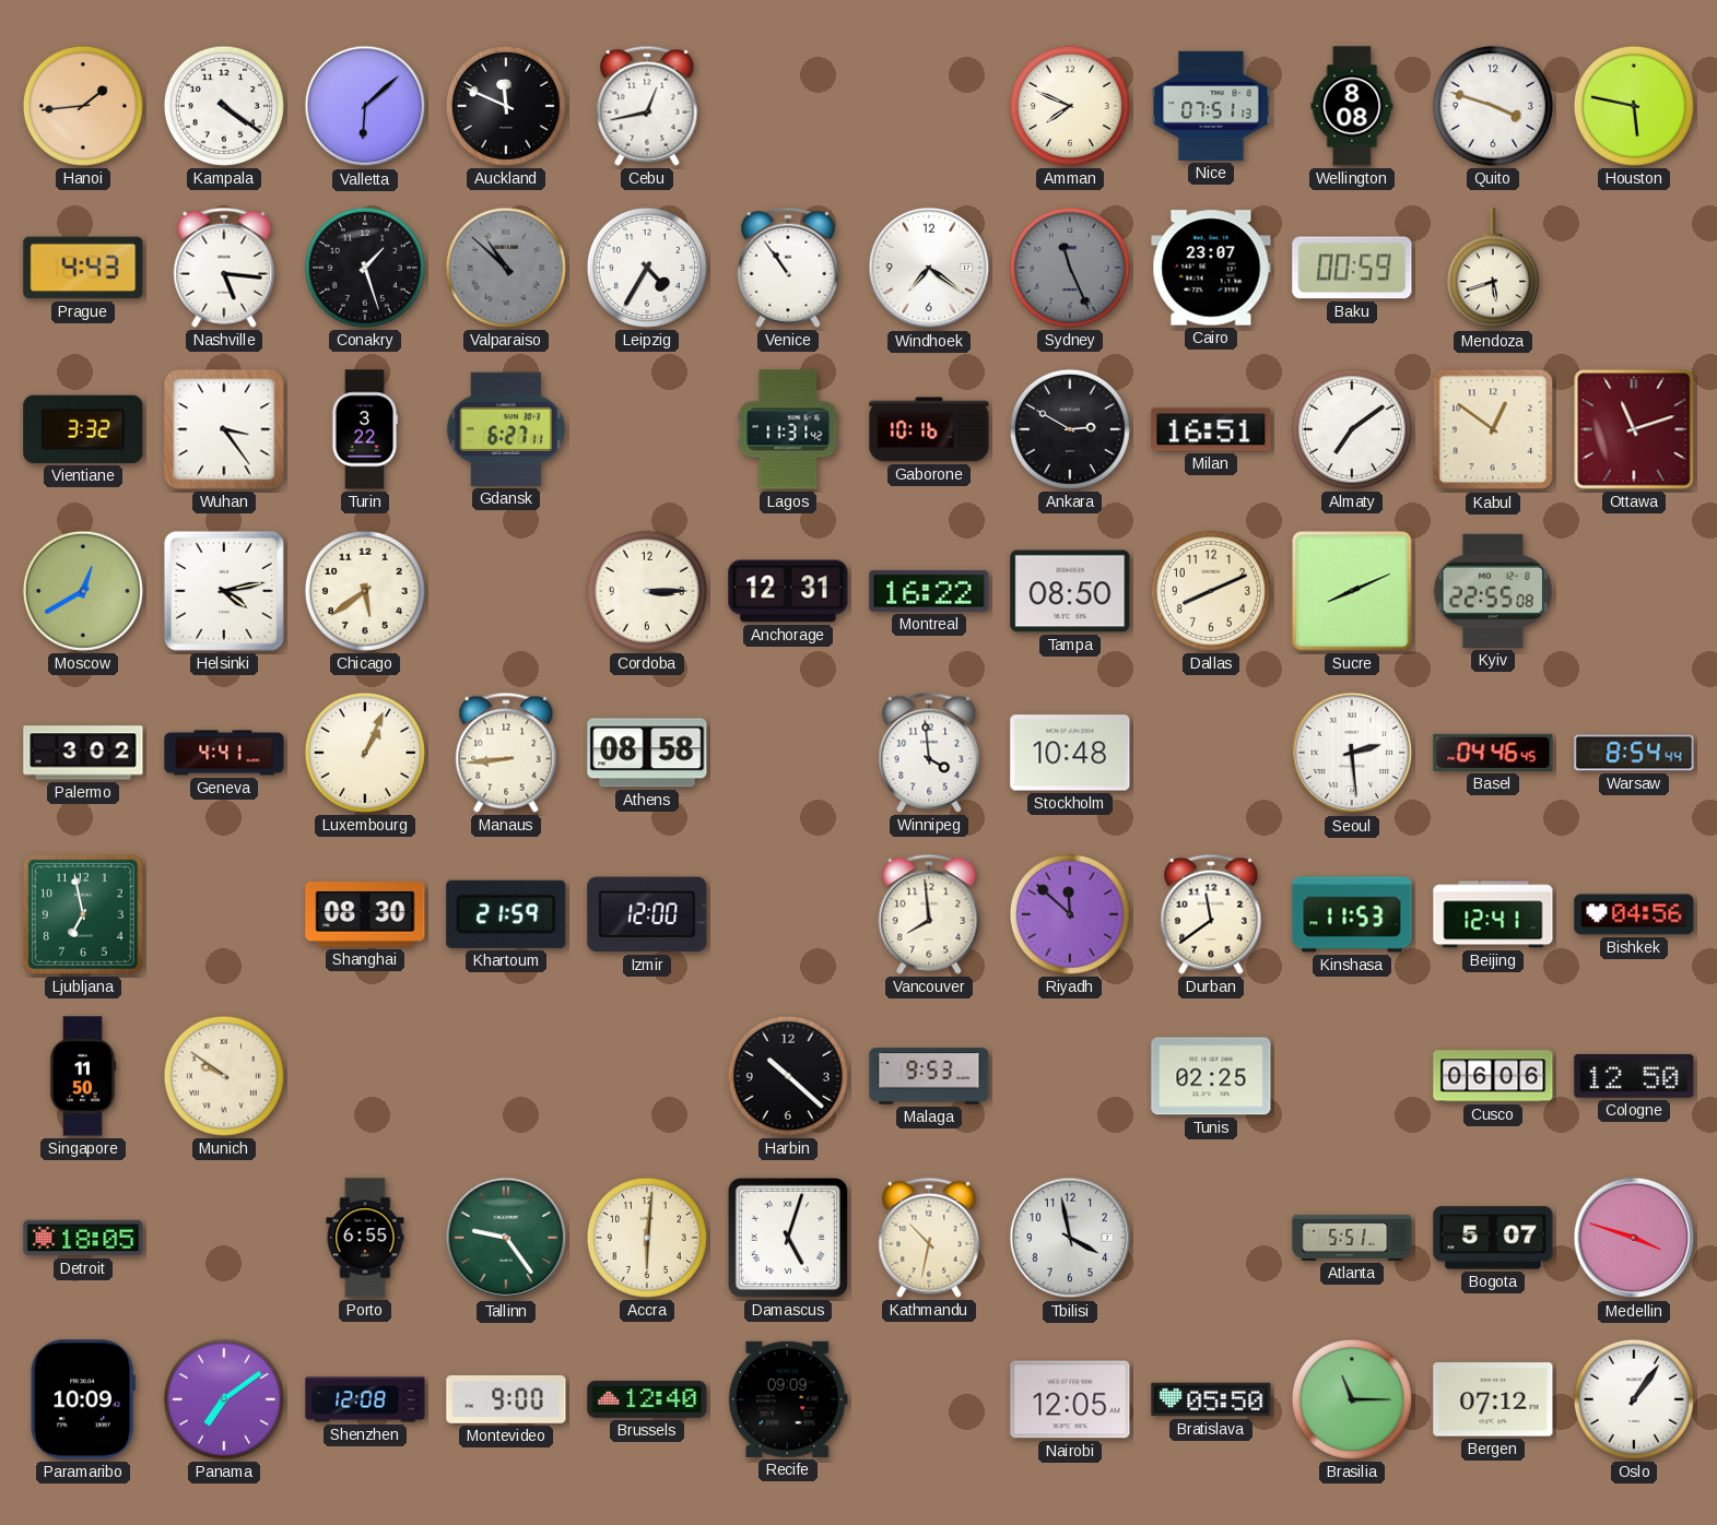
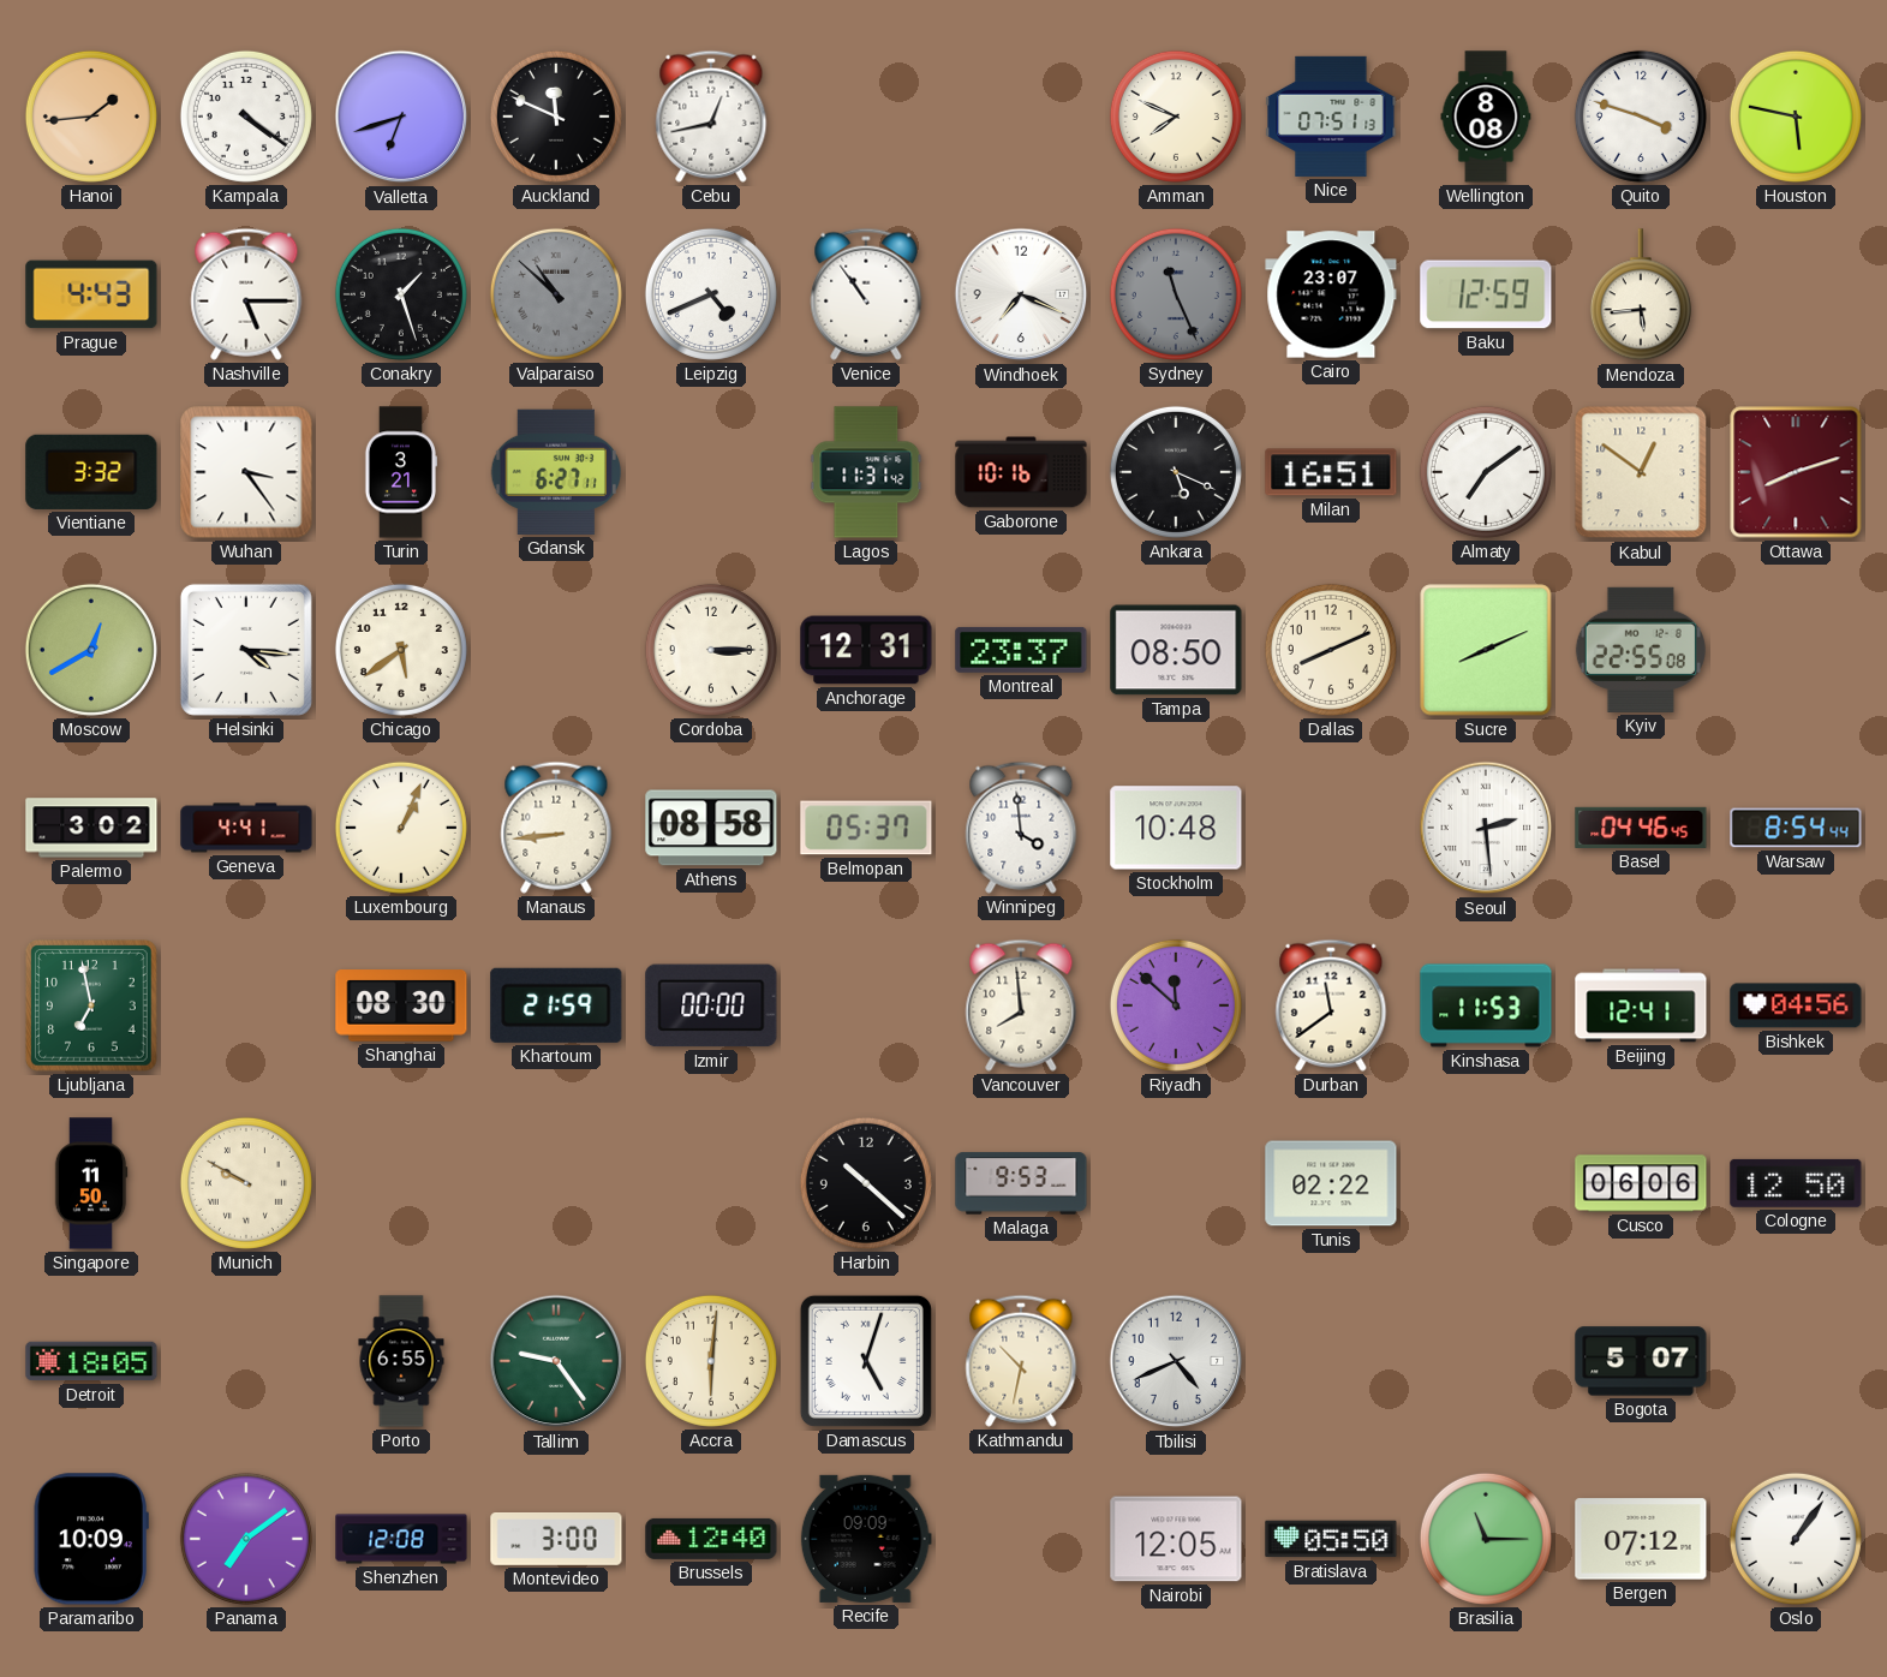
Valletta: 6:08 -> 6:42 (401, 117)
Nashville: 5:16 -> 5:15 (246, 294)
Leipzig: 4:35 -> 4:41 (711, 294)
Windhoek: 7:21 -> 7:19 (1021, 294)
Baku: 00:59 -> 12:59 (1486, 294)
Mendoza: 5:42 -> 5:44 (1641, 296)
Turin: 3:22 -> 3:21 (401, 472)
Ankara: 2:50 -> 5:19 (1176, 472)
Ottawa: 11:12 -> 8:12 (1796, 472)
Helsinki: 4:13 -> 4:16 (246, 650)
Montreal: 16:22 -> 23:37 (1021, 650)
Belmopan: none -> 05:37 (866, 828)
Izmir: 12:00 -> 00:00 (711, 1005)
Munich: 9:51 -> 9:50 (246, 1183)
Tunis: 02:25 -> 02:22 (1331, 1183)
Tbilisi: 3:58 -> 4:41 (1176, 1361)
Atlanta: 5:51 -> none (1352, 1238)
Medellin: 3:48 -> none (1634, 1238)
Montevideo: 9:00 -> 3:00 (556, 1540)
